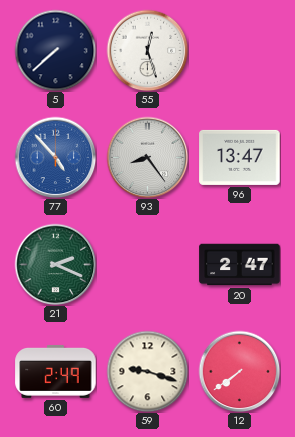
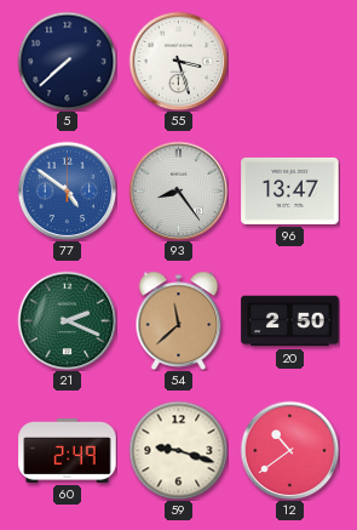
55: 12:27 -> 3:27 (178, 61)
77: 4:53 -> 4:51 (67, 190)
54: none -> 11:38 (179, 320)
20: 2:47 -> 2:50 (290, 321)
12: 7:39 -> 10:39 (289, 450)
